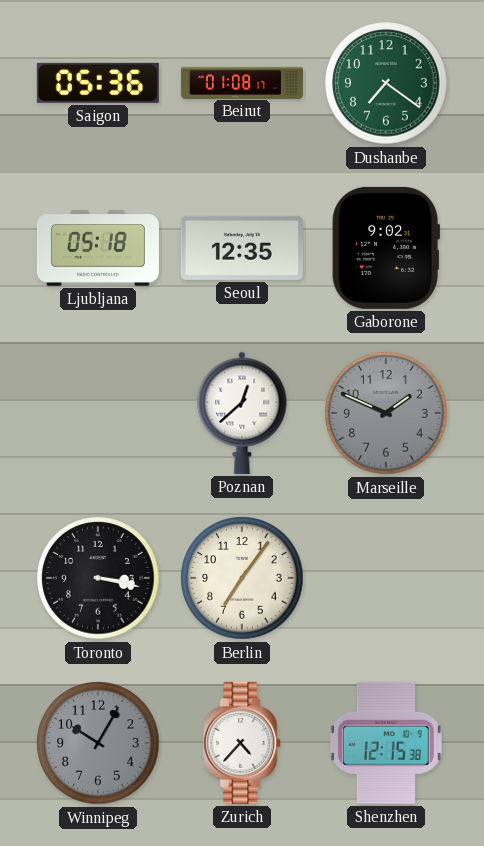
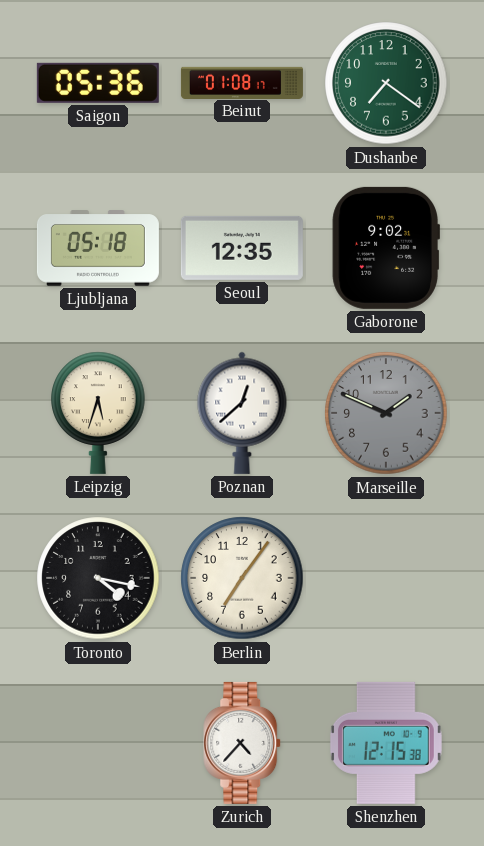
Leipzig: none -> 5:33 (98, 413)
Toronto: 3:17 -> 4:17 (98, 578)
Winnipeg: 10:05 -> none (98, 743)
